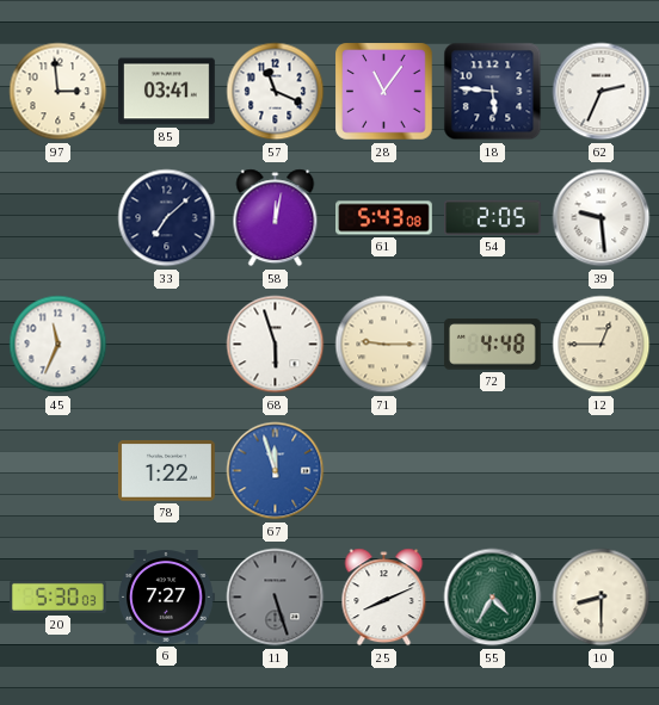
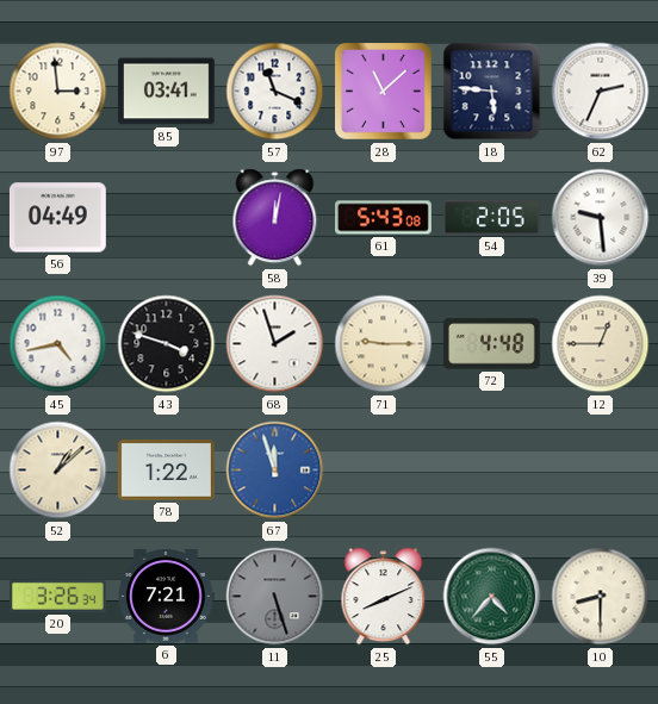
28: 11:06 -> 11:08 (384, 92)
56: none -> 04:49 (57, 218)
33: 7:08 -> none (167, 218)
45: 11:34 -> 4:43 (58, 344)
43: none -> 3:48 (167, 344)
68: 5:57 -> 1:57 (275, 344)
52: none -> 1:08 (58, 471)
20: 5:30 -> 3:26 (57, 596)
6: 7:27 -> 7:21 (167, 597)
55: 4:35 -> 4:37 (492, 597)
